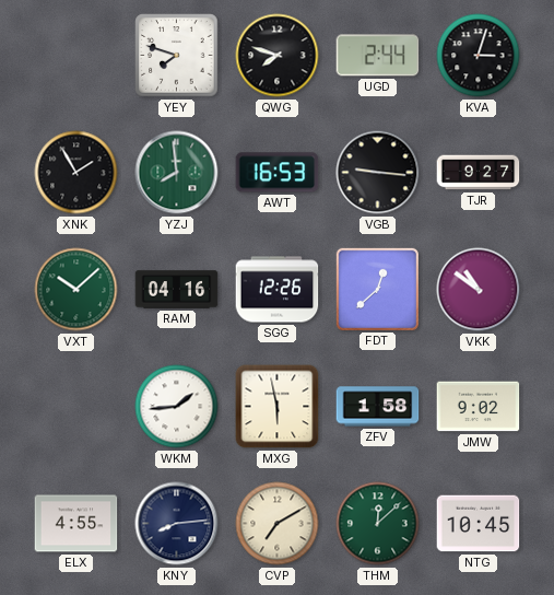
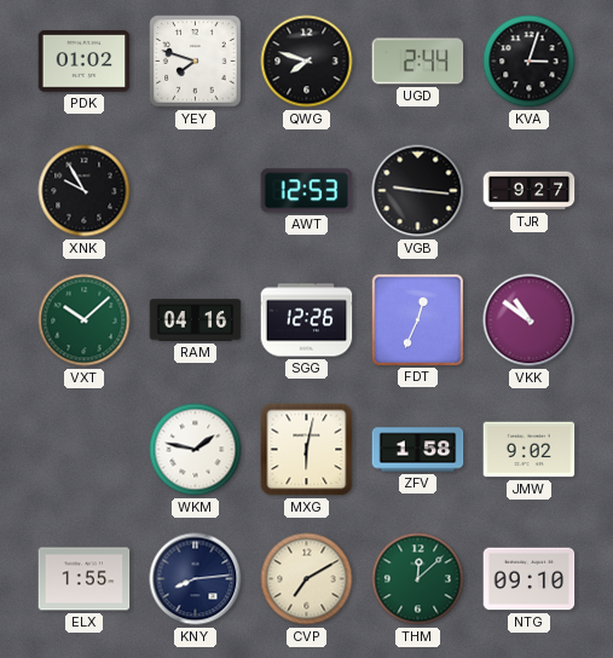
PDK: none -> 01:02 (85, 62)
XNK: 1:55 -> 9:55 (85, 191)
YZJ: 7:59 -> none (177, 173)
AWT: 16:53 -> 12:53 (307, 191)
FDT: 12:38 -> 12:34 (417, 319)
WKM: 1:44 -> 1:47 (196, 450)
MXG: 5:58 -> 6:02 (307, 450)
ELX: 4:55 -> 1:55 (85, 579)
NTG: 10:45 -> 09:10 (530, 579)
